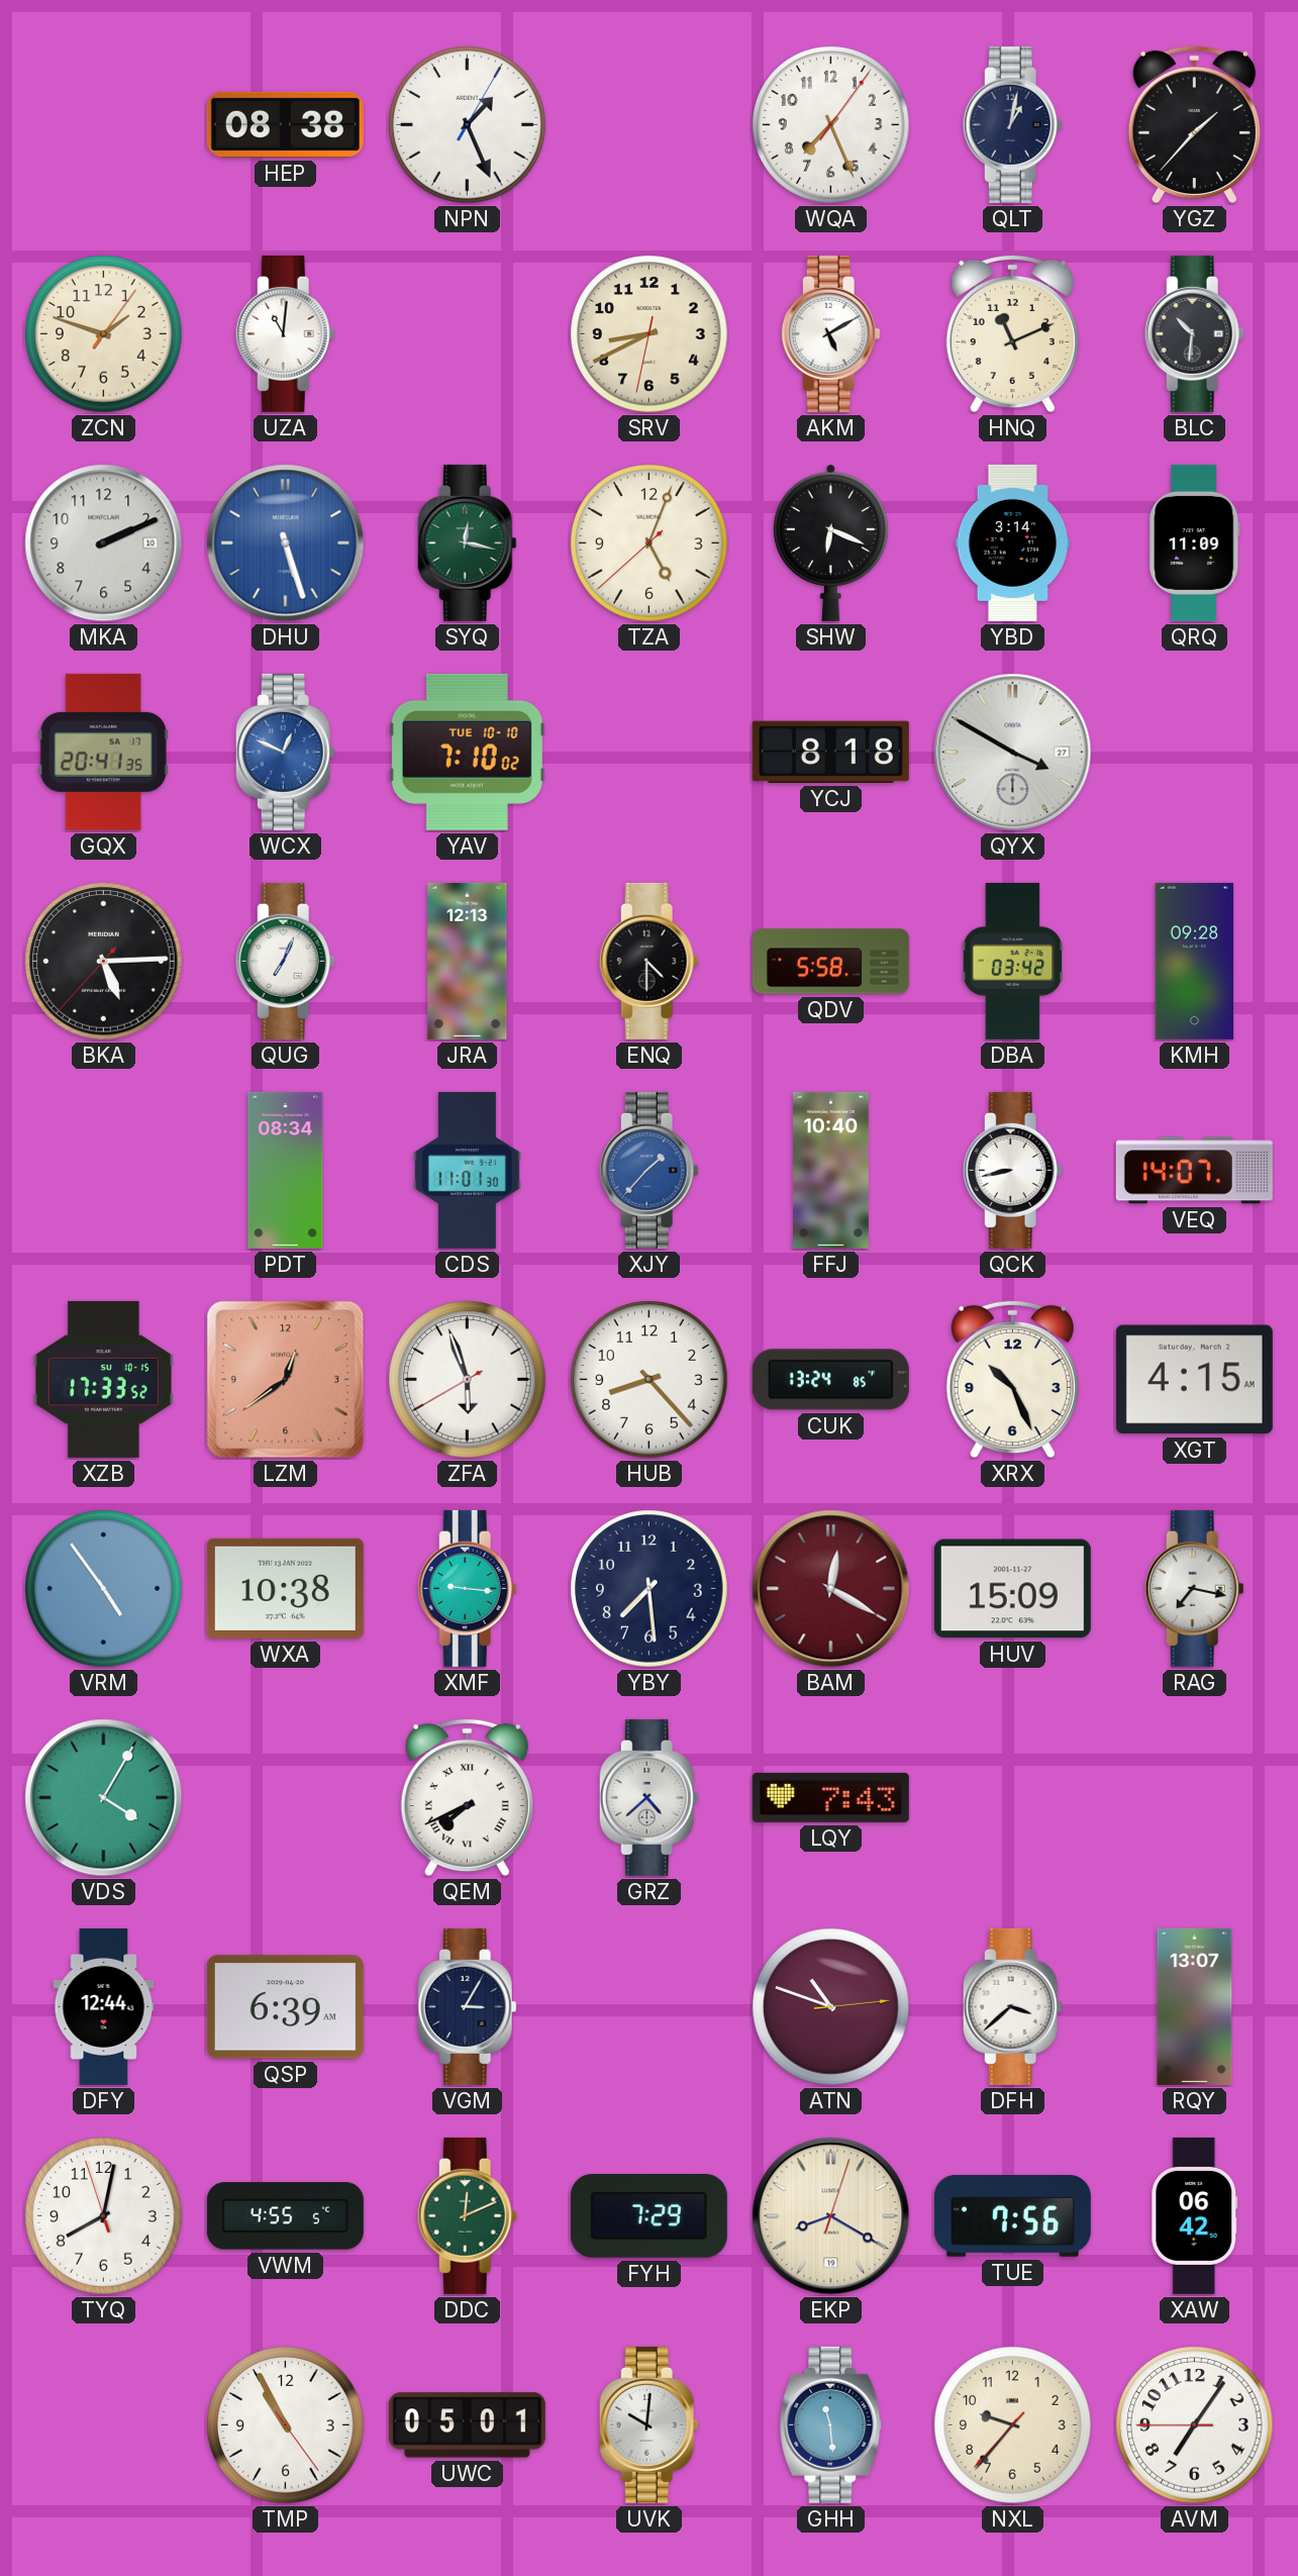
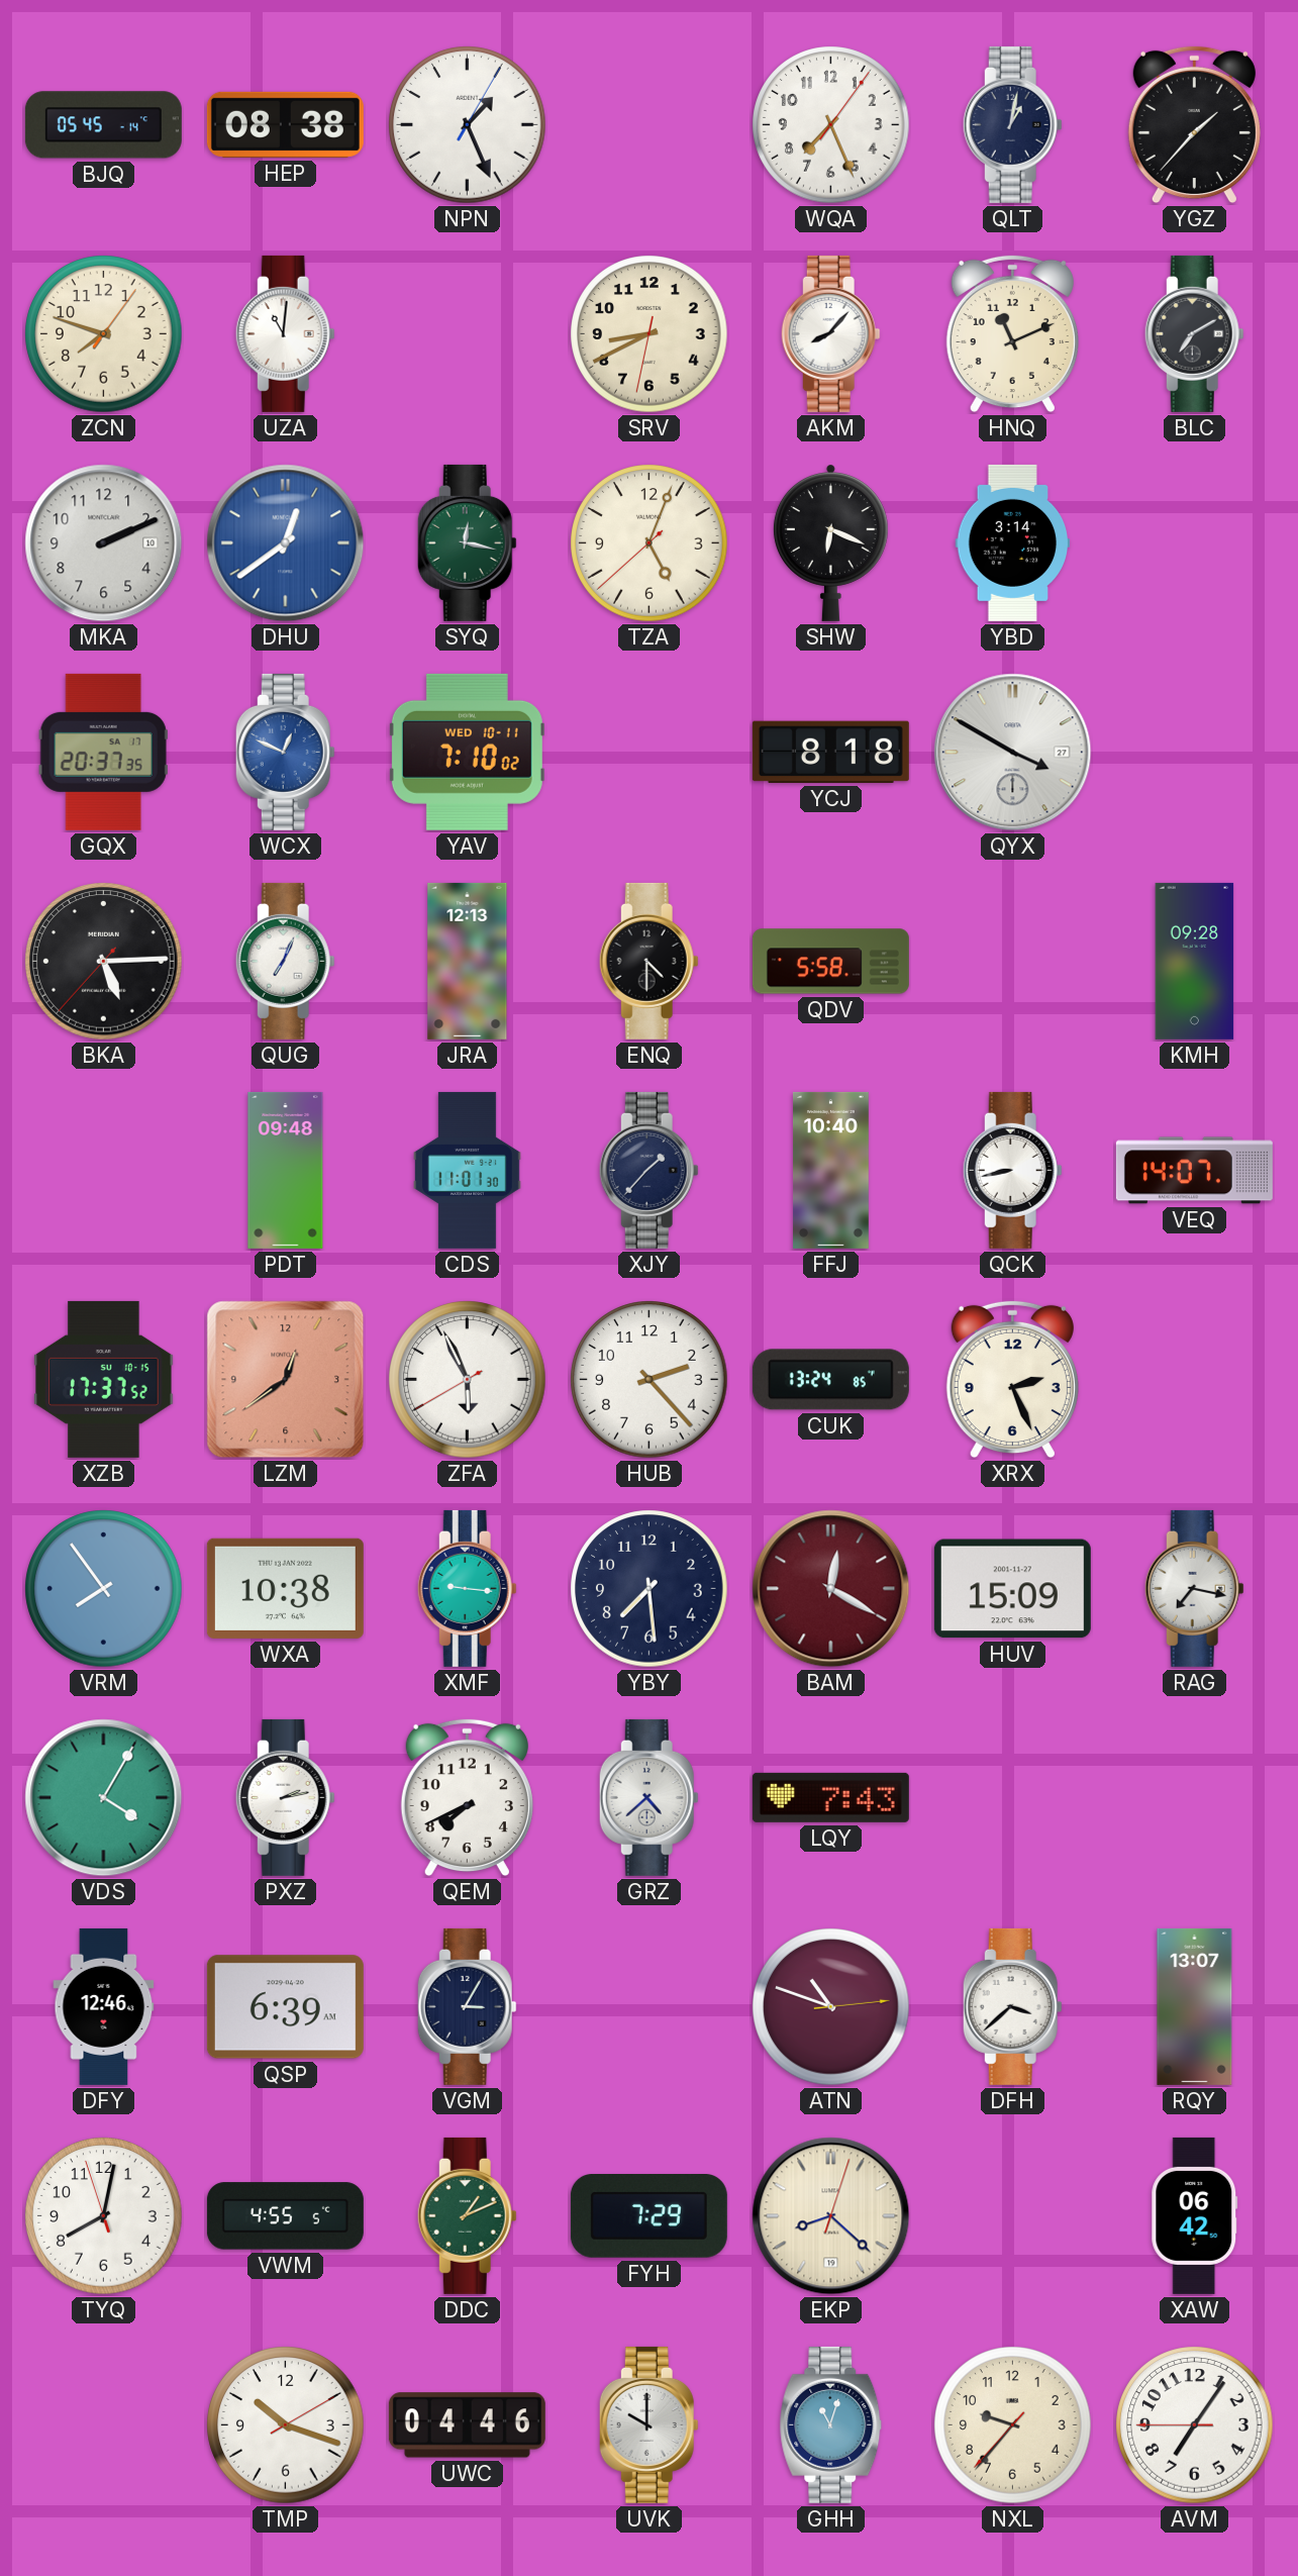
BJQ: none -> 05:45 (103, 125)
ZCN: 1:48 -> 7:48 (104, 334)
AKM: 5:10 -> 8:07 (830, 333)
BLC: 10:31 -> 7:10 (1194, 333)
DHU: 5:27 -> 12:39 (286, 543)
QRQ: 11:09 -> none (1195, 542)
GQX: 20:41 -> 20:37 (103, 752)
YAV date: TUE 10-10 -> WED 10-11 (467, 752)
DBA: 03:42 -> none (1013, 961)
PDT: 08:34 -> 09:48 (286, 1170)
XJY dial: blue -> navy (648, 1170)
XZB: 17:33 -> 17:37 (104, 1379)
ZFA: 5:56 -> 5:55 (468, 1380)
HUB: 8:23 -> 2:23 (650, 1380)
XRX: 10:26 -> 2:26 (1012, 1380)
XGT: 4:15 -> none (1194, 1380)
VRM: 4:54 -> 7:54 (104, 1589)
PXZ: none -> 2:13 (285, 1797)
QEM numerals: Roman -> Arabic (467, 1798)
DFY: 12:44 -> 12:46 (104, 2006)
DDC: 12:11 -> 1:11 (467, 2215)
EKP: 8:20 -> 8:22 (831, 2216)
TUE: 7:56 -> none (1012, 2216)
TMP: 10:55 -> 10:18 (286, 2425)
UWC: 05:01 -> 04:46 (467, 2425)
UVK: 10:01 -> 10:00 (648, 2424)
GHH: 11:29 -> 11:03 (831, 2424)
